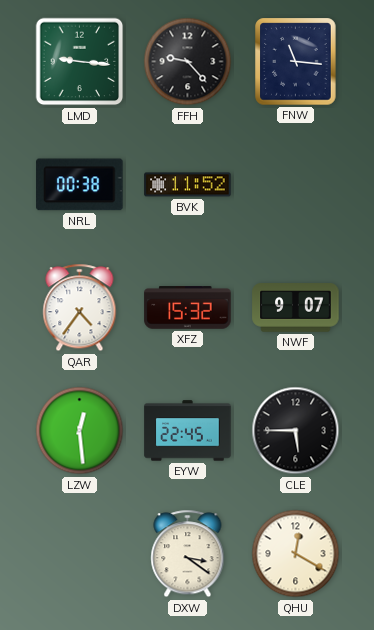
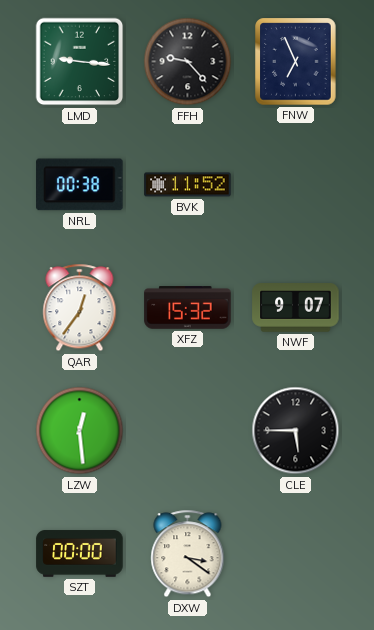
FNW: 11:16 -> 6:56 (296, 62)
QAR: 4:36 -> 12:36 (80, 308)
EYW: 22:45 -> none (188, 431)
SZT: none -> 00:00 (80, 554)
QHU: 12:20 -> none (296, 554)
